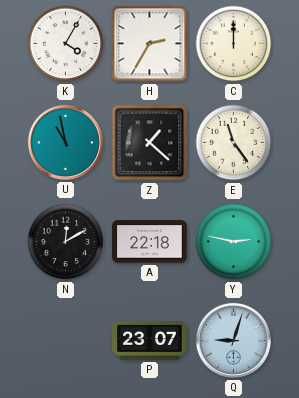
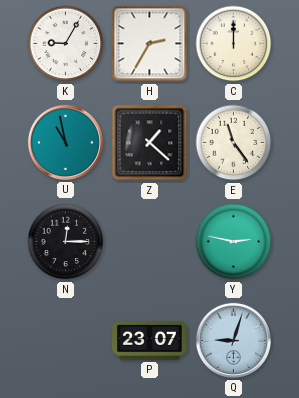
K: 4:05 -> 9:05 (66, 44)
N: 12:10 -> 12:15 (66, 242)
A: 22:18 -> none (150, 242)
